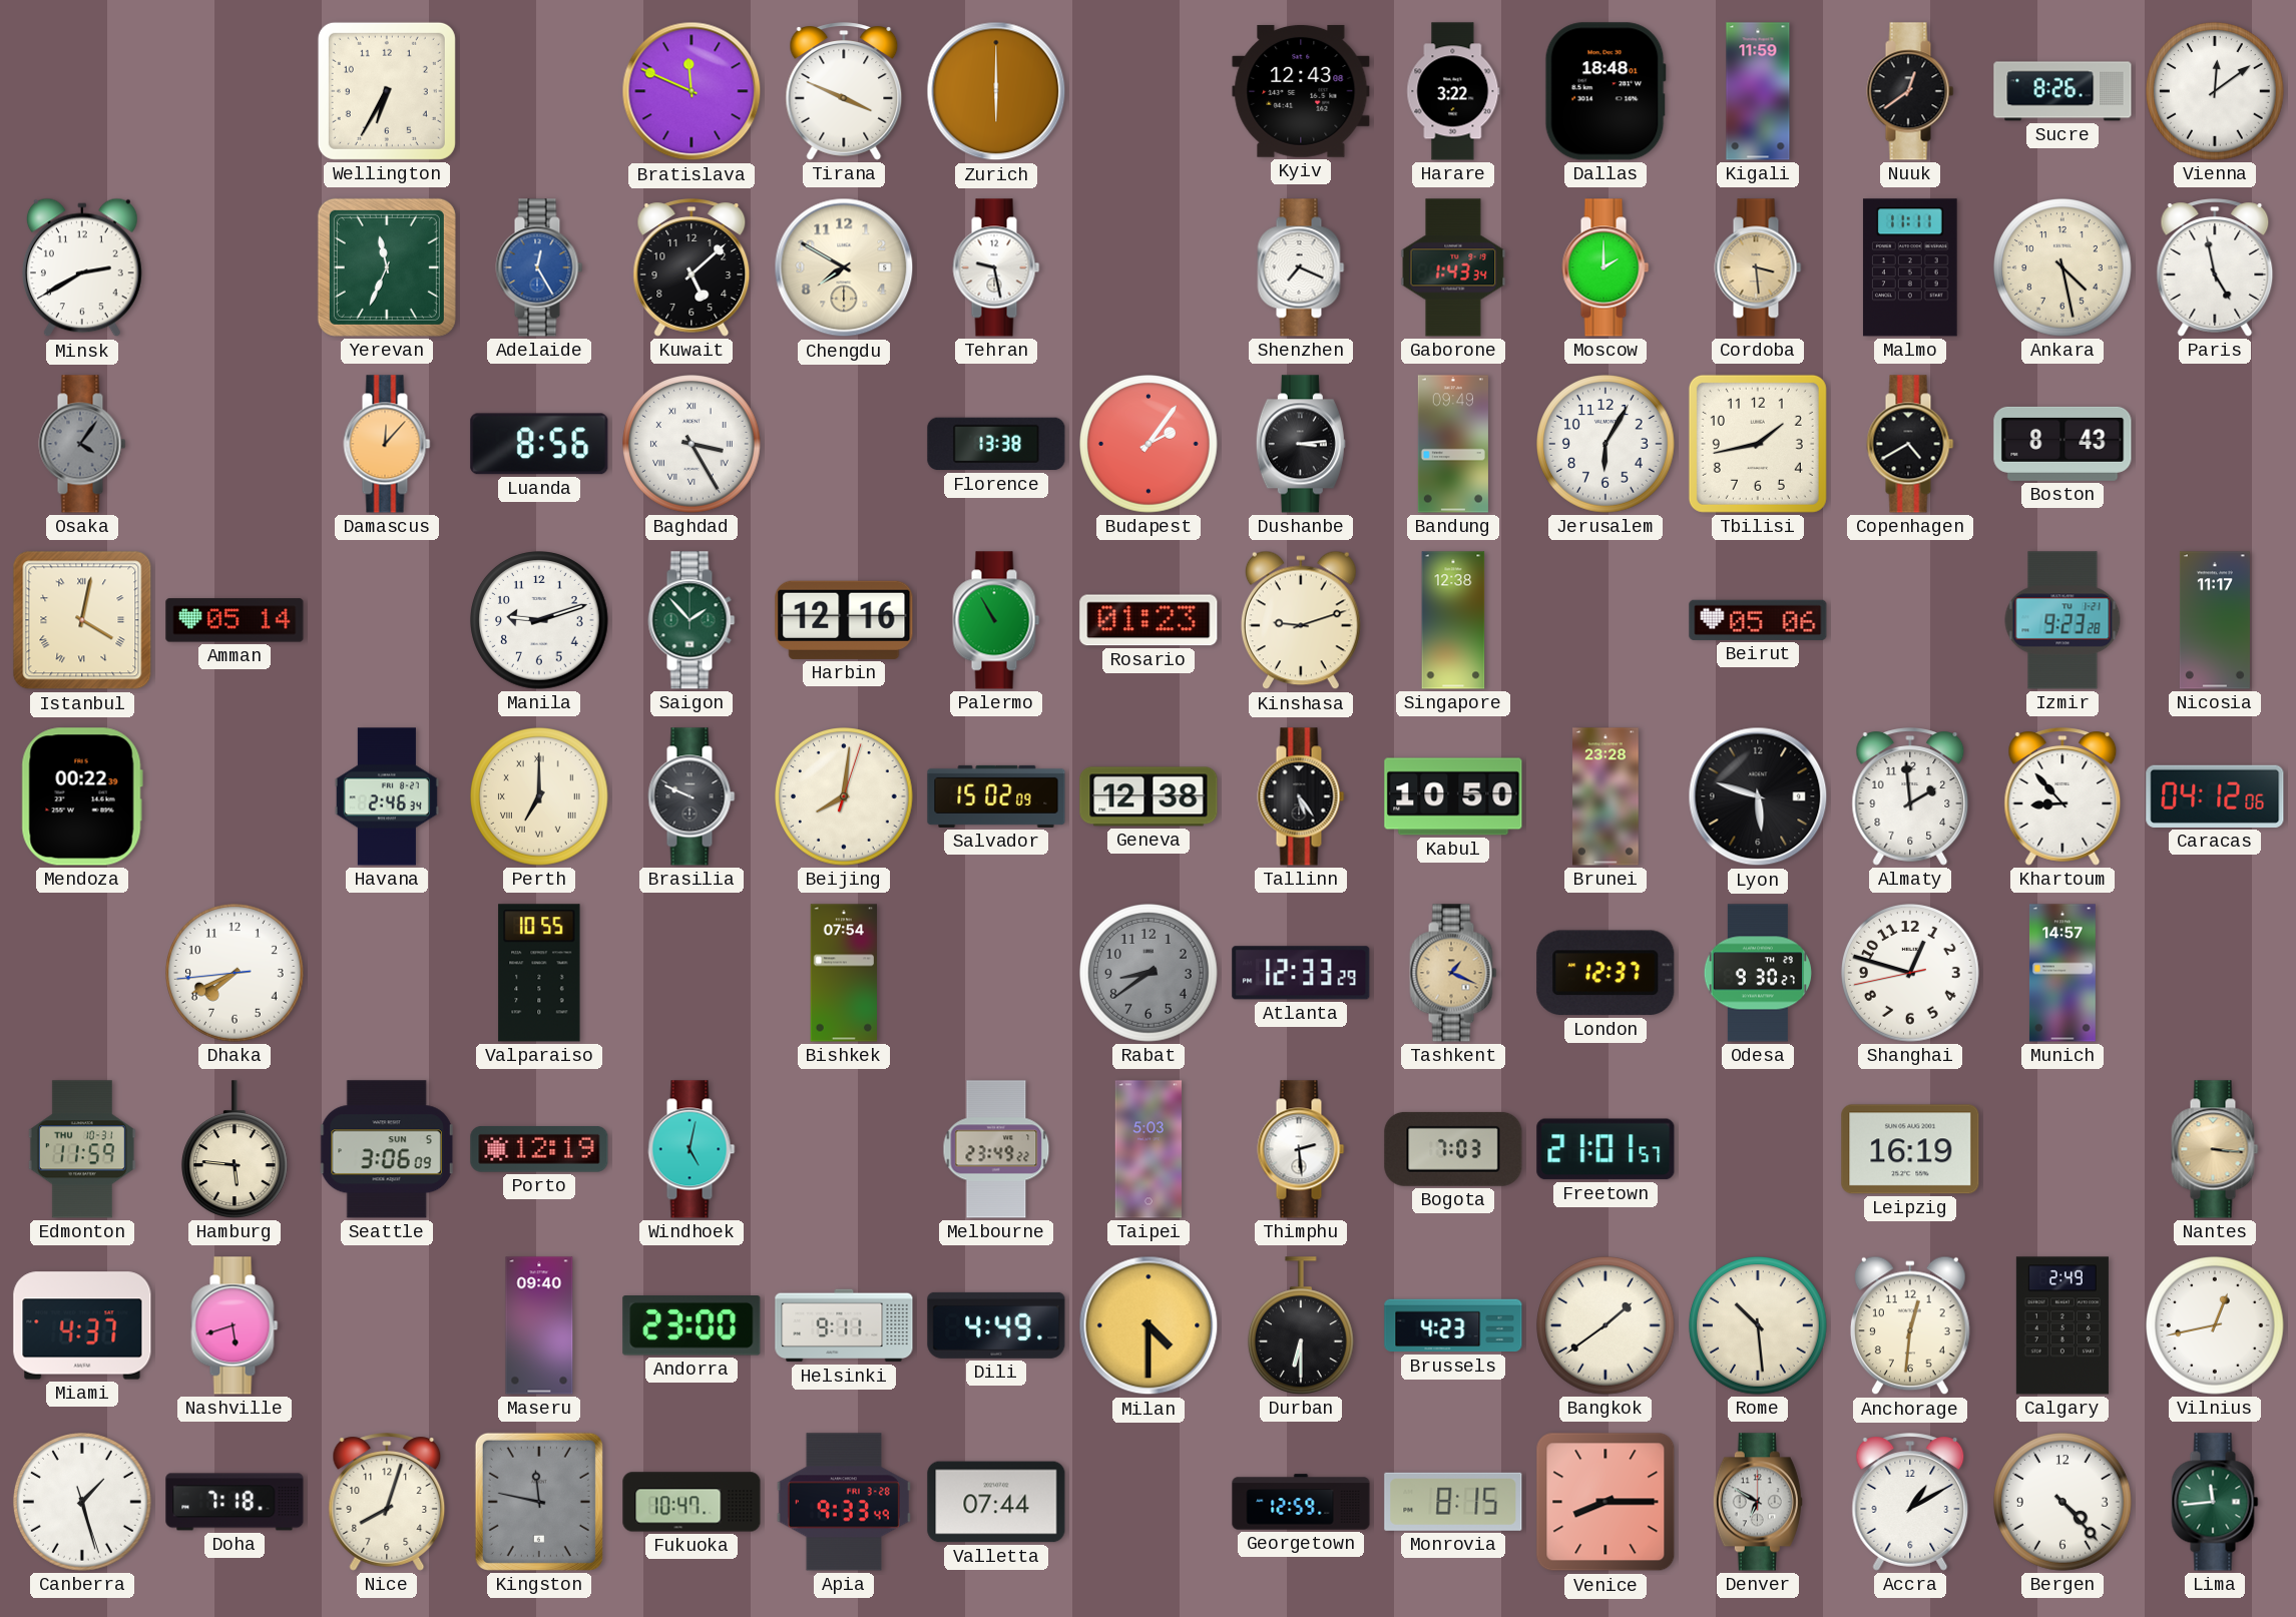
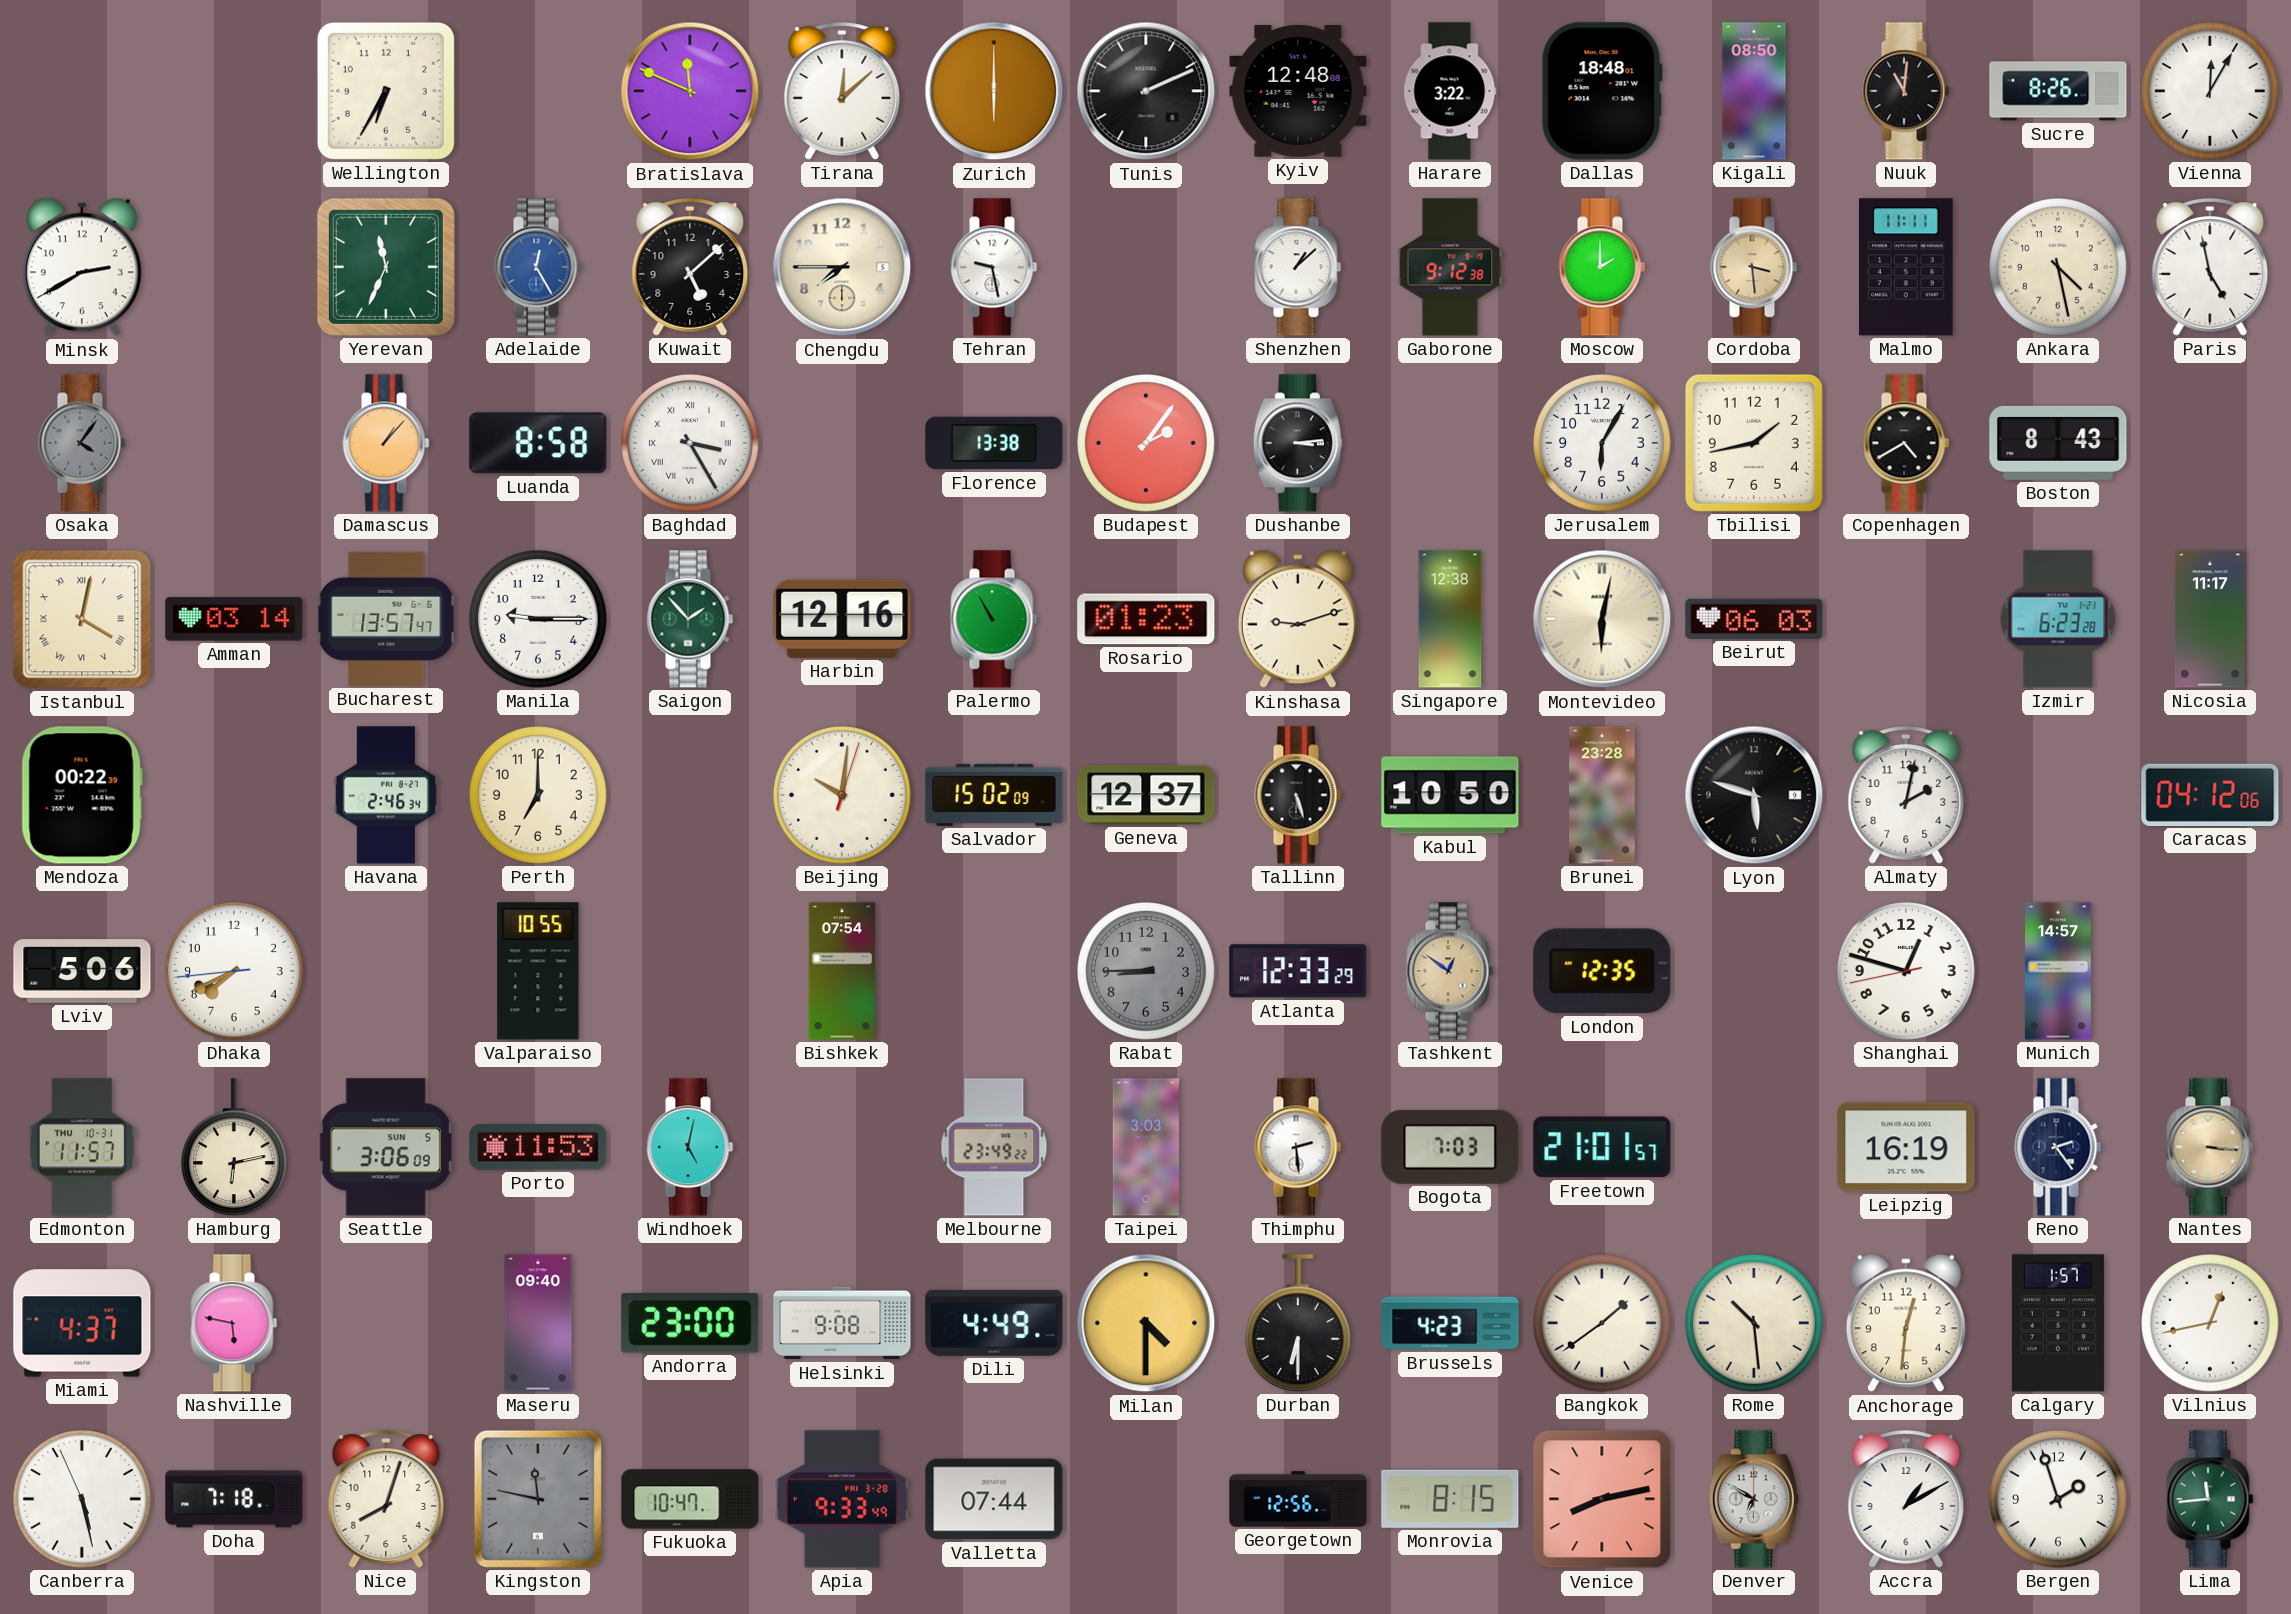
Tirana: 3:49 -> 12:08 (842, 91)
Tunis: none -> 2:11 (1146, 91)
Kyiv: 12:43 -> 12:48 (1298, 91)
Kigali: 11:59 -> 08:50 (1754, 91)
Nuuk: 12:39 -> 11:01 (1906, 91)
Vienna: 12:09 -> 12:05 (2211, 92)
Chengdu: 7:50 -> 7:45 (842, 267)
Shenzhen: 7:19 -> 1:08 (1298, 267)
Gaborone: 1:43 -> 9:12 (1450, 267)
Damascus: 12:07 -> 1:07 (386, 443)
Luanda: 8:56 -> 8:58 (538, 443)
Bandung: 09:49 -> none (1453, 444)
Amman: 05:14 -> 03:14 (234, 619)
Bucharest: none -> 13:57 (386, 619)
Manila: 9:12 -> 9:15 (539, 620)
Montevideo: none -> 6:02 (1602, 619)
Beirut: 05:06 -> 06:03 (1754, 619)
Izmir: 9:23 -> 6:23 (2058, 619)
Perth numerals: Roman -> Arabic (539, 796)
Brasilia: 9:49 -> none (692, 796)
Beijing: 8:01 -> 10:01 (843, 796)
Geneva: 12:38 -> 12:37 (1146, 795)
Tallinn: 5:24 -> 5:27 (1298, 795)
Almaty: 1:59 -> 2:02 (1906, 795)
Khartoum: 8:53 -> none (2062, 796)
Lviv: none -> 5:06 (82, 971)
Rabat: 8:39 -> 8:45 (1147, 972)
Tashkent: 1:19 -> 12:51 (1450, 971)
London: 12:37 -> 12:35 (1602, 971)
Odesa: 9:30 -> none (1758, 973)
Edmonton: 11:59 -> 11:57 (82, 1147)
Hamburg: 5:46 -> 6:13 (234, 1147)
Porto: 12:19 -> 11:53 (538, 1148)
Taipei: 5:03 -> 3:03 (1146, 1147)
Reno: none -> 2:24 (2058, 1147)
Nashville: 5:42 -> 5:47 (234, 1323)
Helsinki: 9:11 -> 9:08 (842, 1323)
Calgary: 2:49 -> 1:57 (2058, 1323)
Canberra: 1:27 -> 5:27 (83, 1500)
Georgetown: 12:59 -> 12:56 (1298, 1499)
Venice: 8:15 -> 8:13 (1602, 1499)
Bergen: 4:23 -> 1:57 (2059, 1500)
